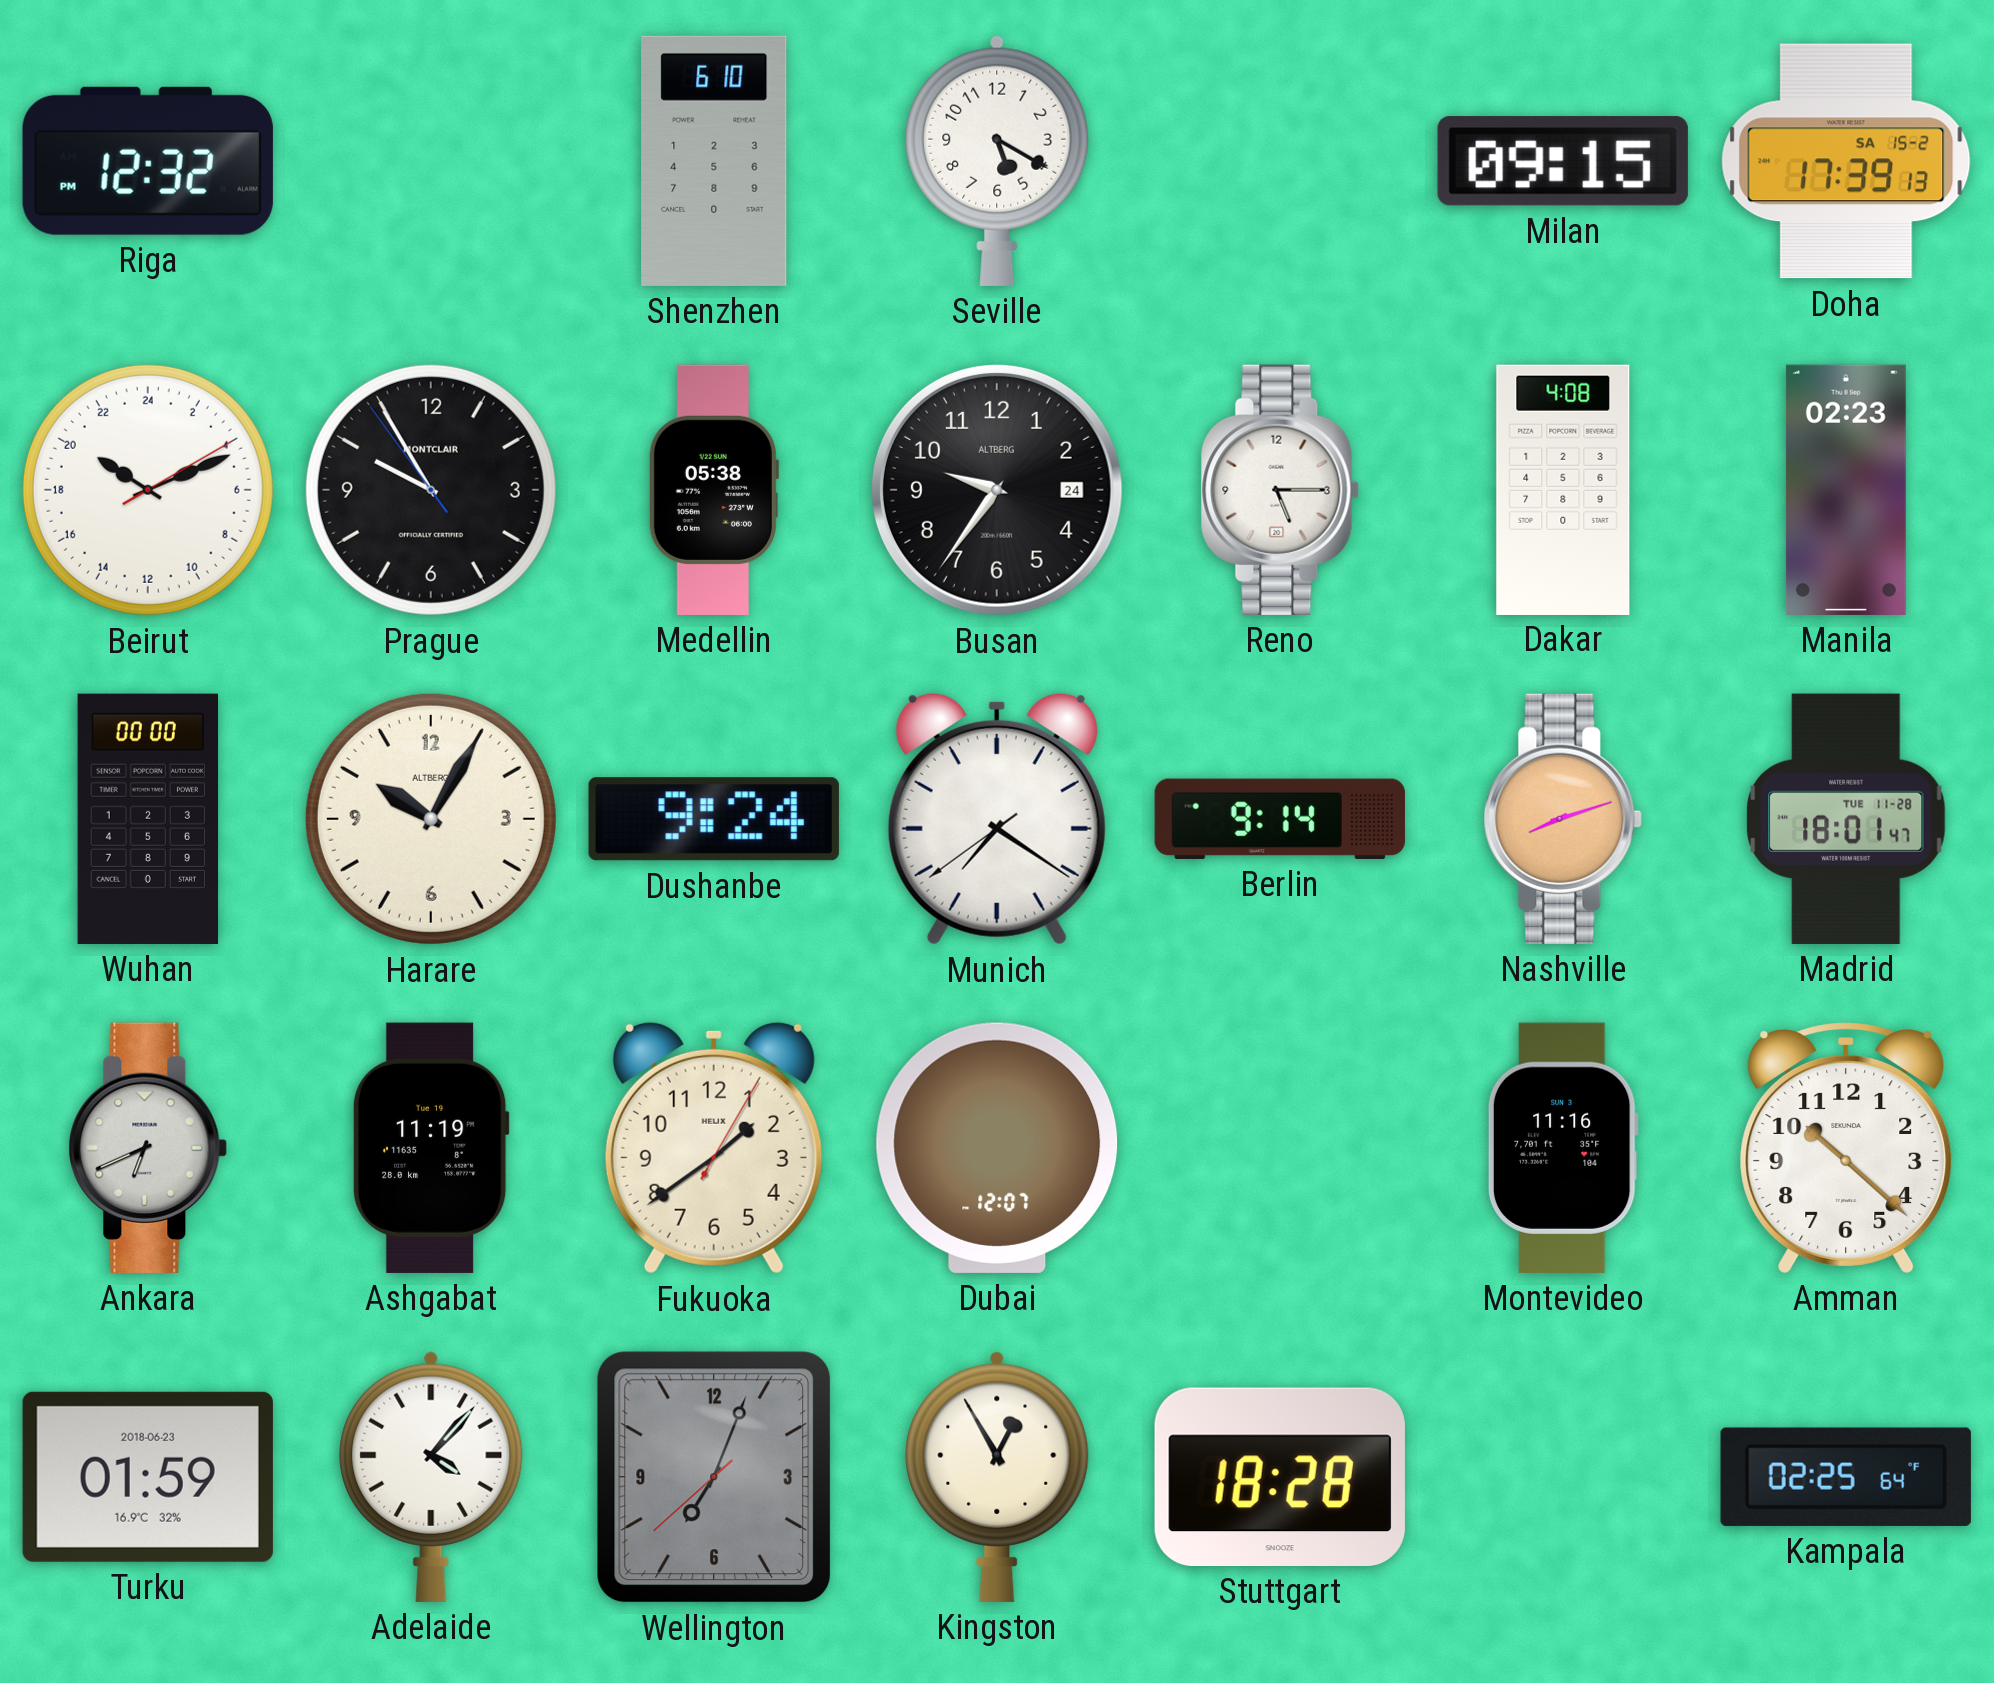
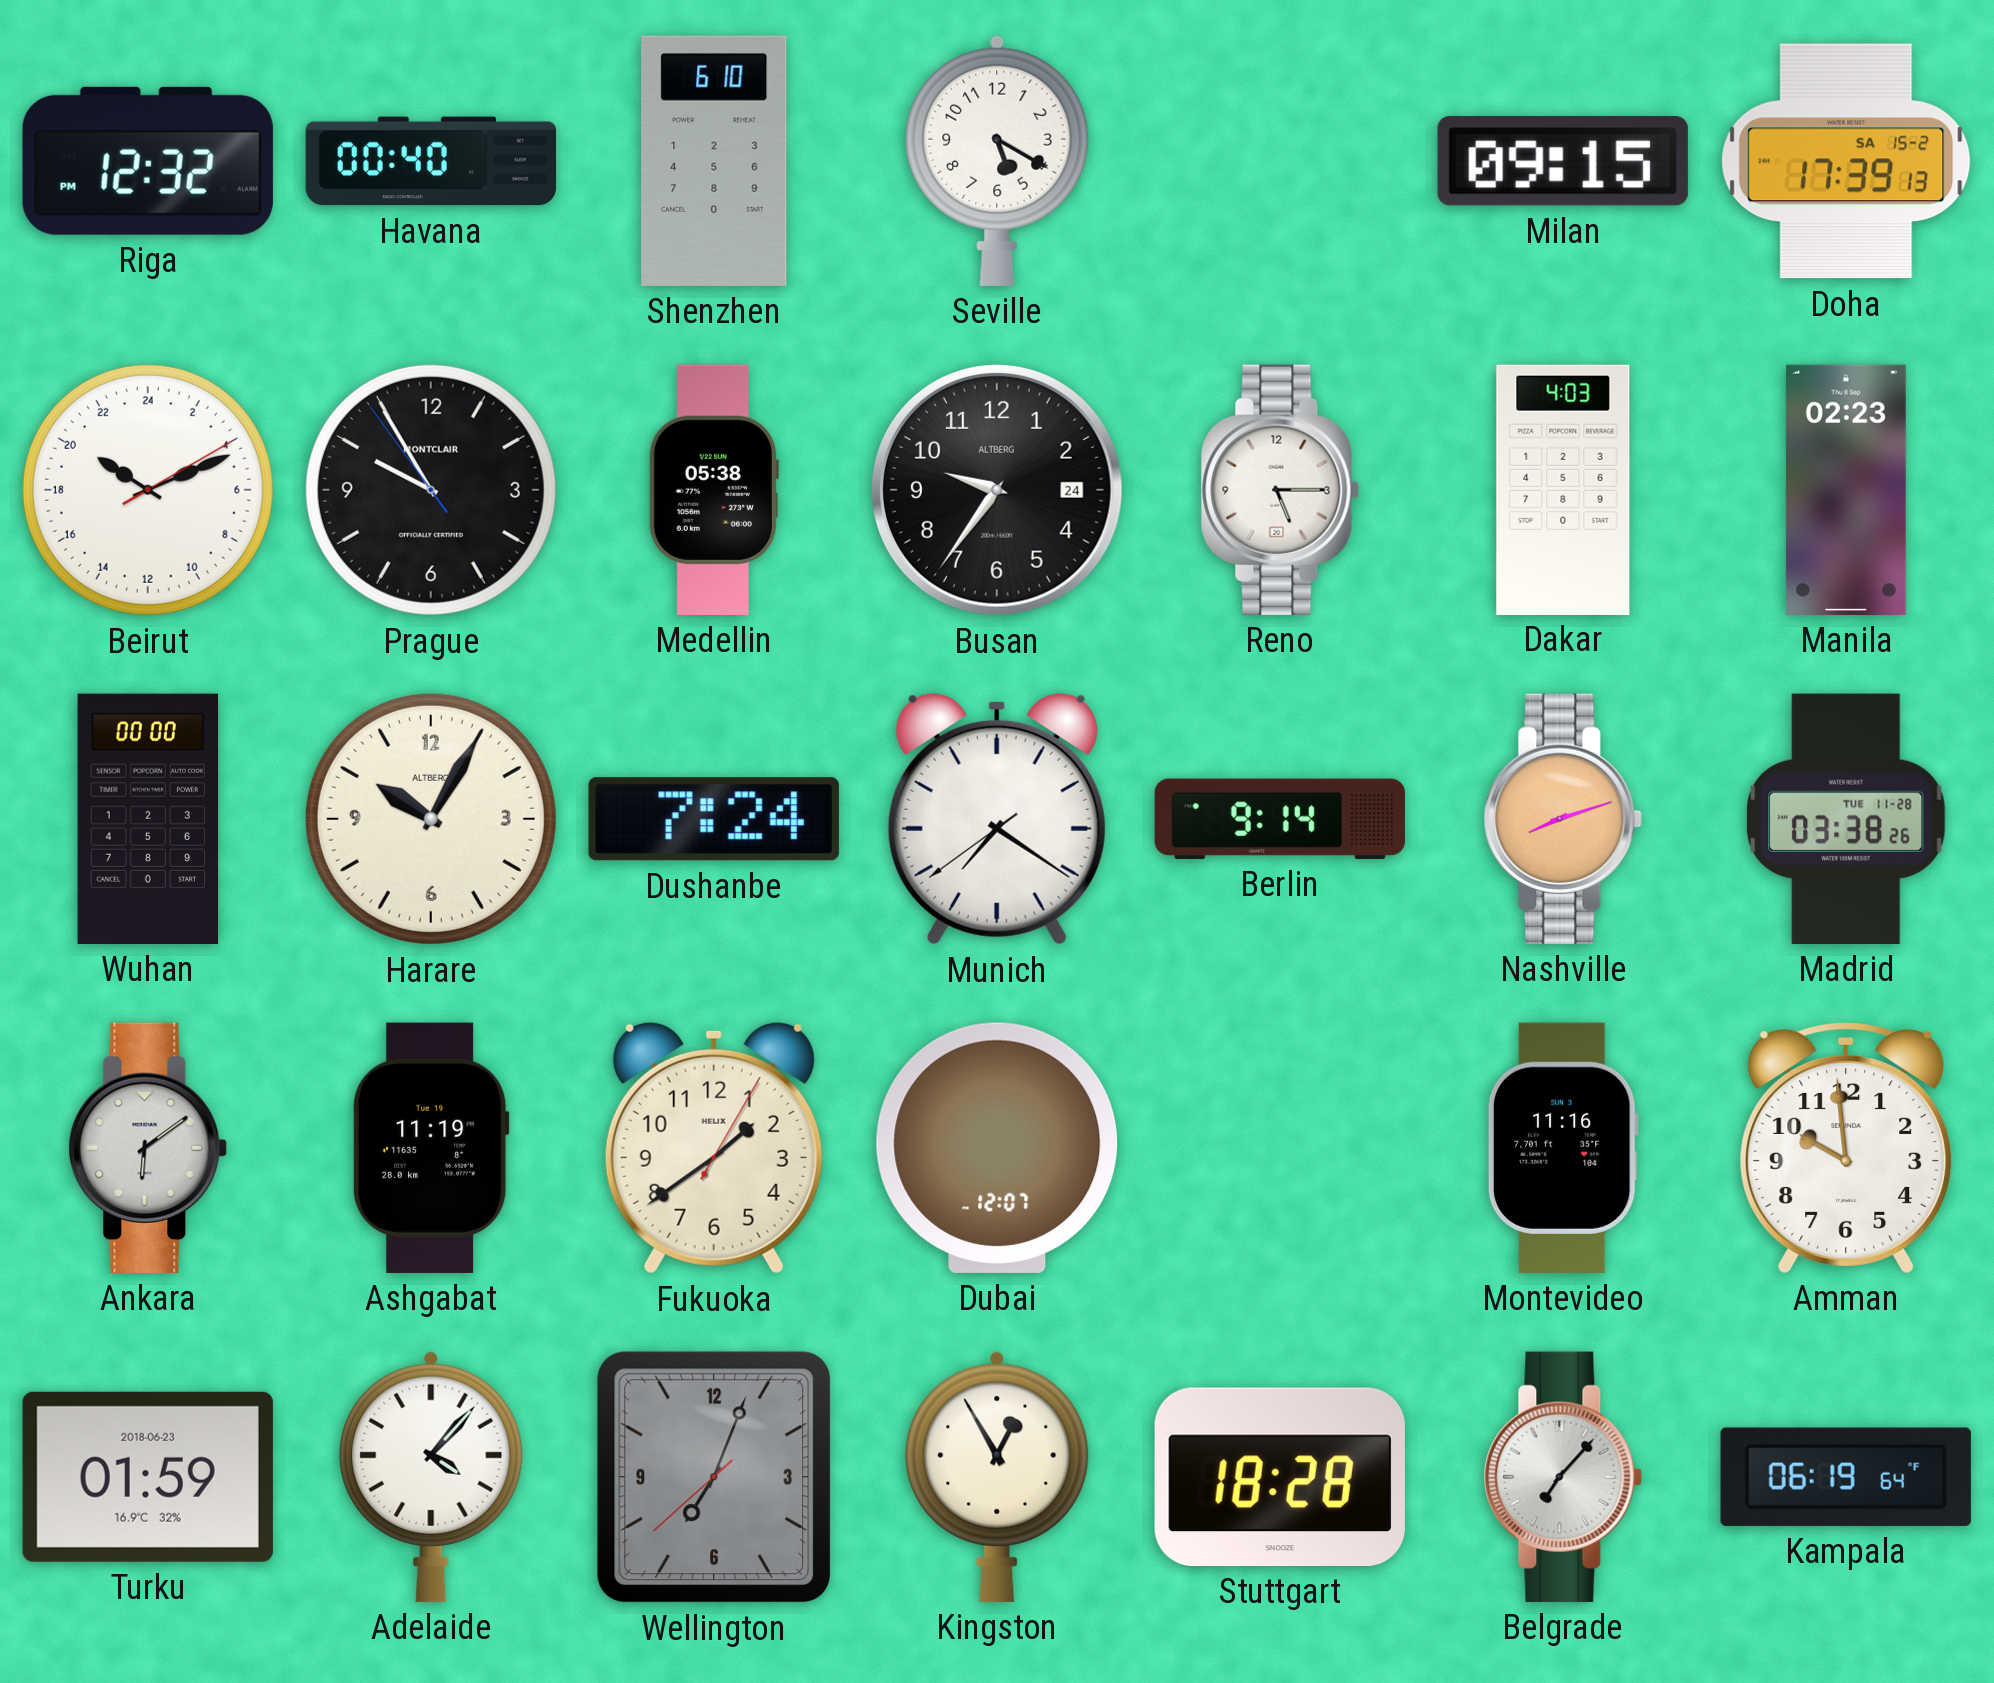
Havana: none -> 00:40 (430, 161)
Dakar: 4:08 -> 4:03 (1563, 489)
Dushanbe: 9:24 -> 7:24 (714, 819)
Madrid: 18:01 -> 03:38 (1846, 819)
Ankara: 6:41 -> 6:09 (148, 1148)
Amman: 10:22 -> 9:59 (1846, 1148)
Belgrade: none -> 7:07 (1563, 1477)
Kampala: 02:25 -> 06:19 (1846, 1477)
